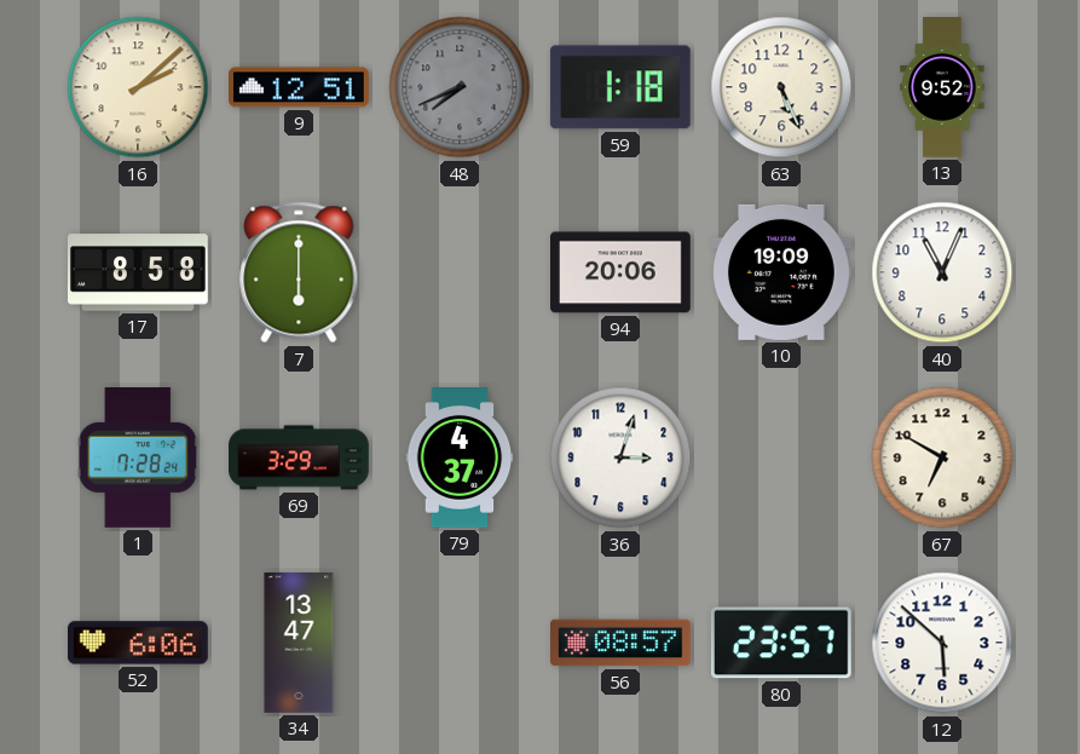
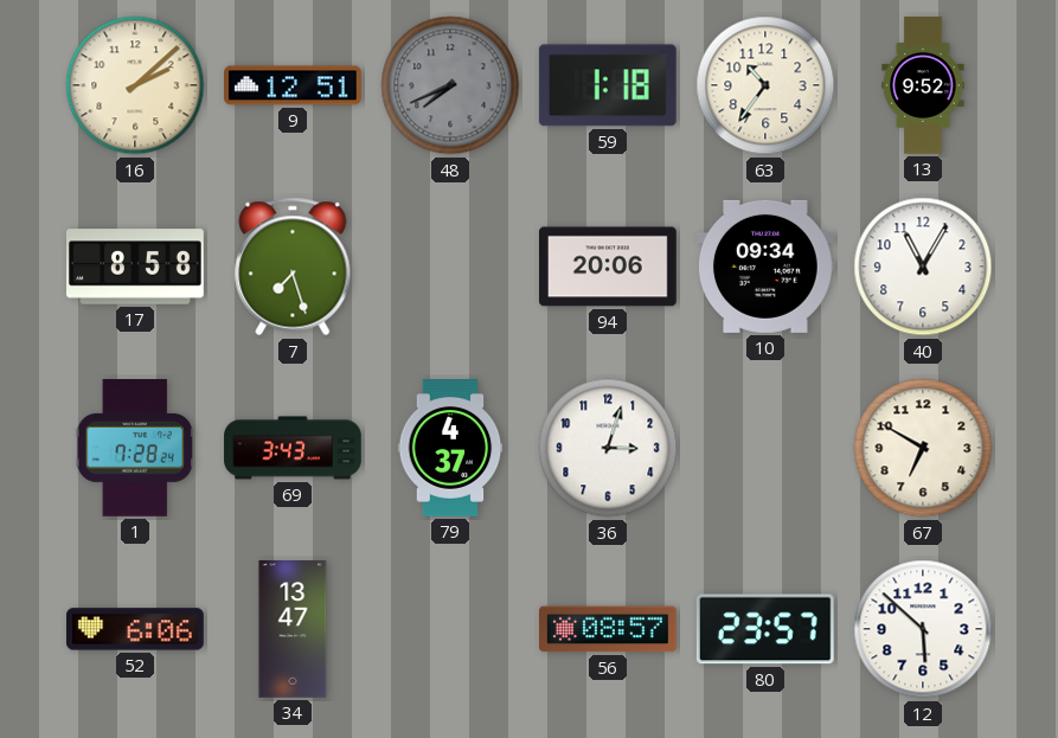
63: 5:26 -> 10:36 (765, 85)
7: 6:00 -> 7:27 (293, 267)
10: 19:09 -> 09:34 (767, 267)
40: 11:04 -> 11:05 (923, 267)
69: 3:29 -> 3:43 (293, 448)
